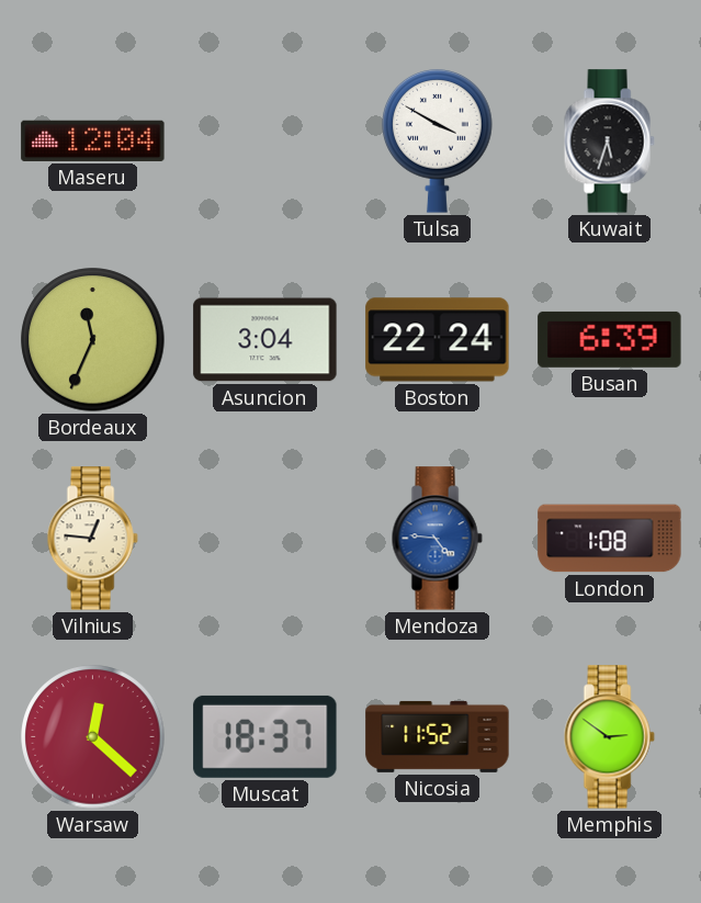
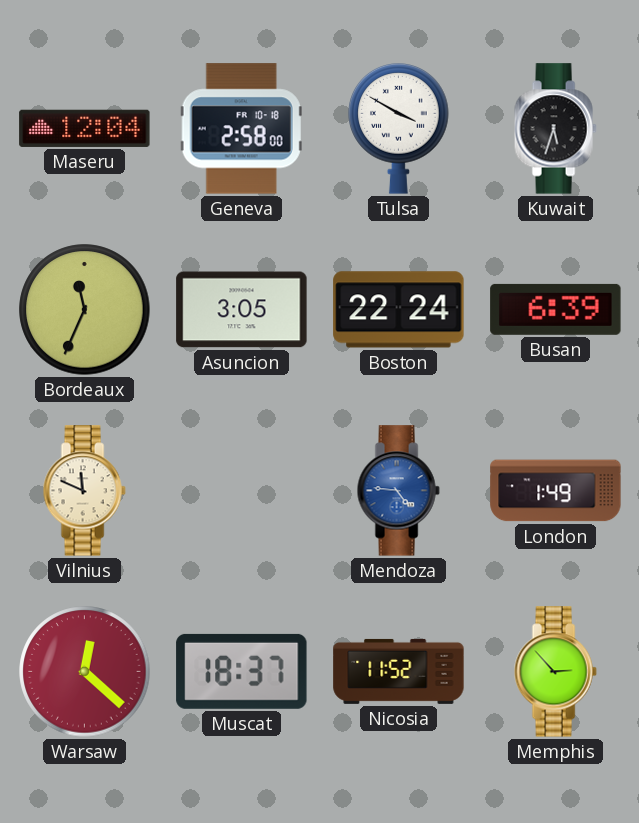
Geneva: none -> 2:58 (241, 129)
Asuncion: 3:04 -> 3:05 (242, 310)
Vilnius: 12:46 -> 11:49 (84, 491)
London: 1:08 -> 1:49 (556, 491)
Memphis: 2:51 -> 2:53 (555, 672)
